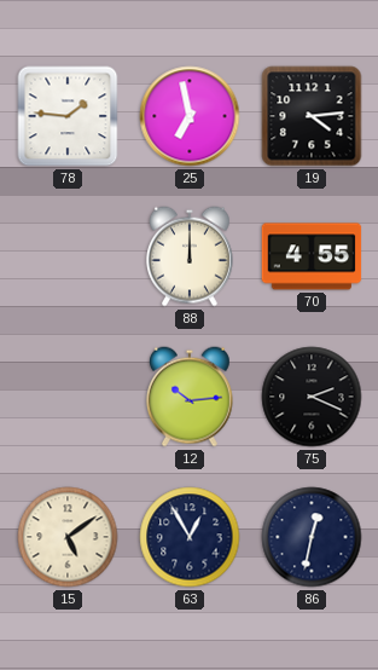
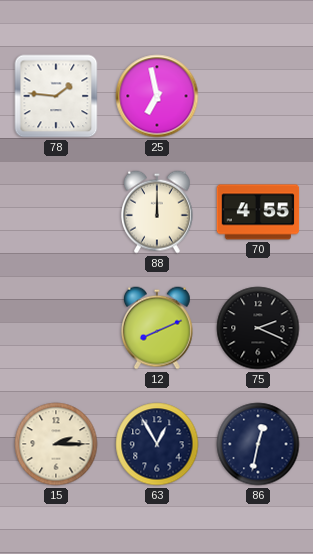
19: 4:14 -> none (312, 116)
12: 10:14 -> 8:11 (157, 328)
15: 5:09 -> 2:15 (56, 444)
